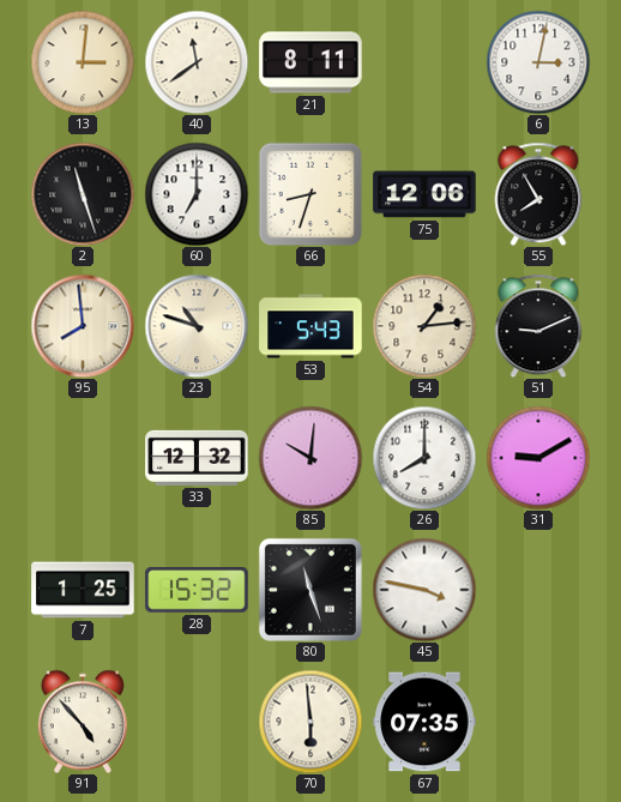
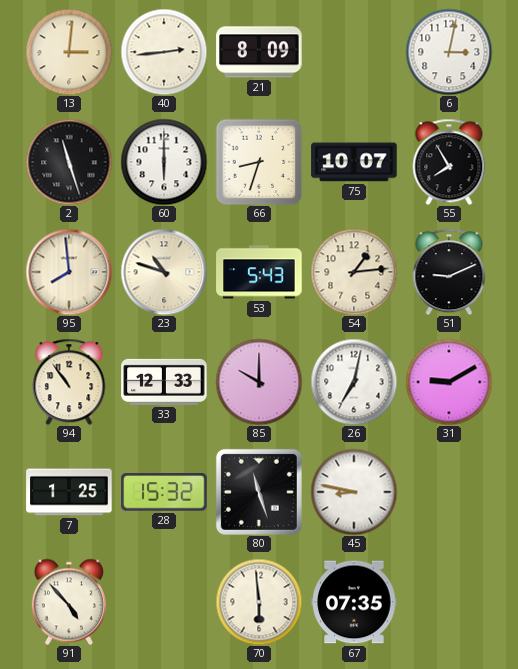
40: 11:39 -> 2:44 (164, 52)
21: 8:11 -> 8:09 (259, 52)
60: 7:00 -> 6:00 (164, 162)
75: 12:06 -> 10:07 (354, 162)
94: none -> 10:54 (69, 382)
33: 12:32 -> 12:33 (164, 382)
85: 10:01 -> 10:00 (259, 382)
26: 8:00 -> 7:02 (354, 382)
45: 3:47 -> 8:47 (354, 492)
